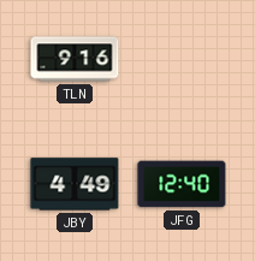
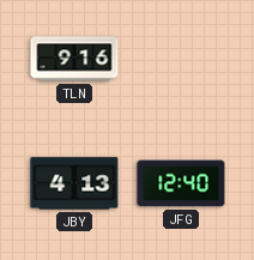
JBY: 4:49 -> 4:13 (74, 183)
